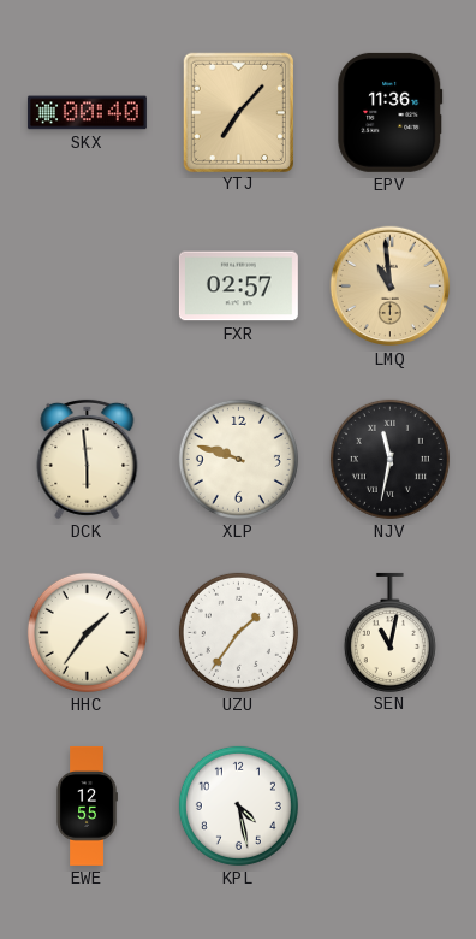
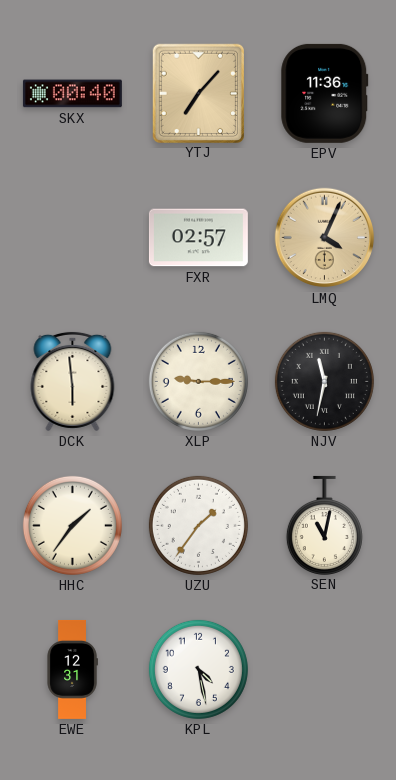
LMQ: 10:59 -> 4:04 (325, 238)
XLP: 9:48 -> 9:15 (198, 381)
EWE: 12:55 -> 12:31 (72, 669)
